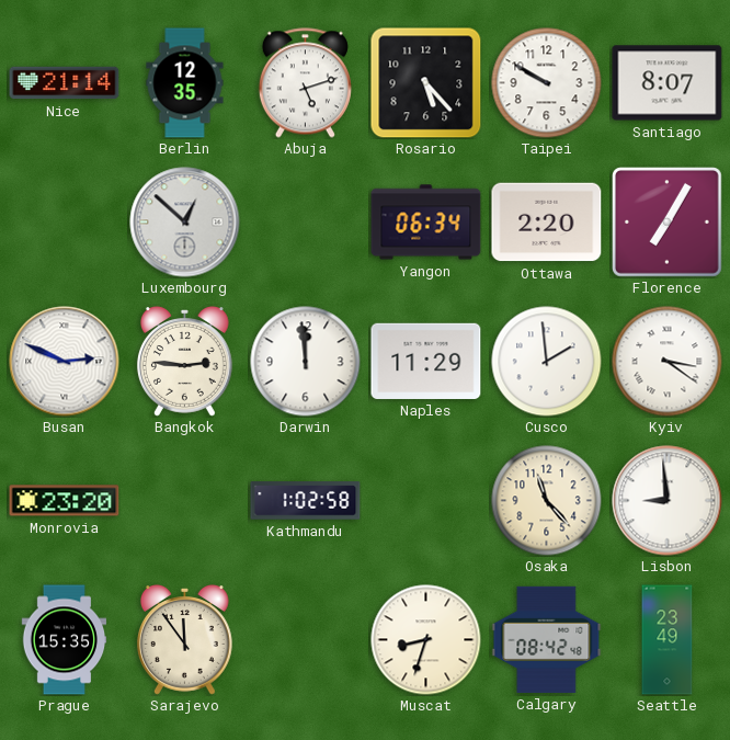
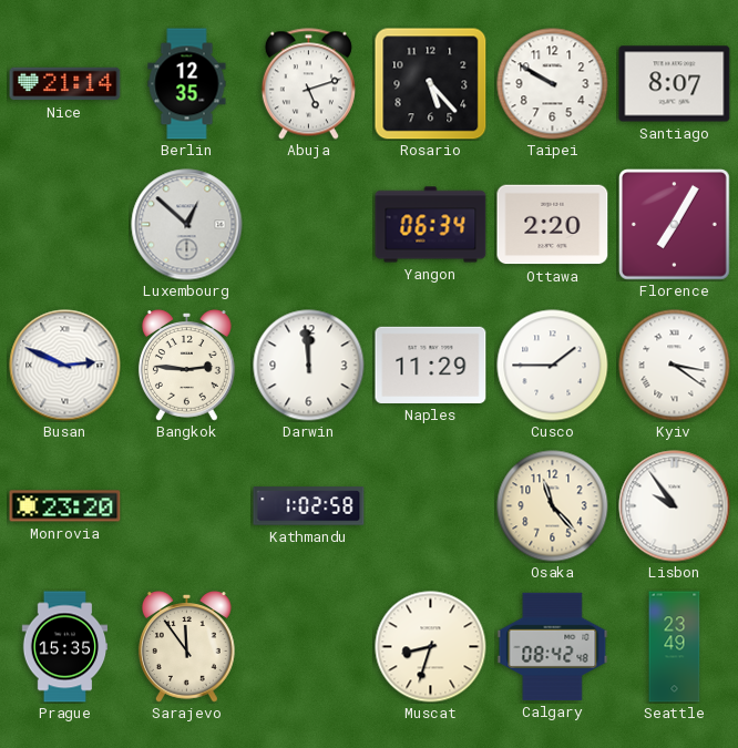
Cusco: 1:59 -> 1:45 (553, 366)
Lisbon: 8:59 -> 9:54 (675, 506)
